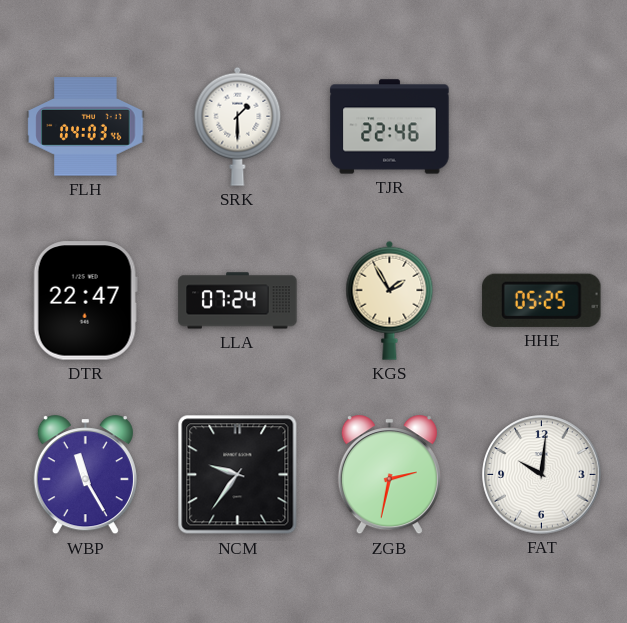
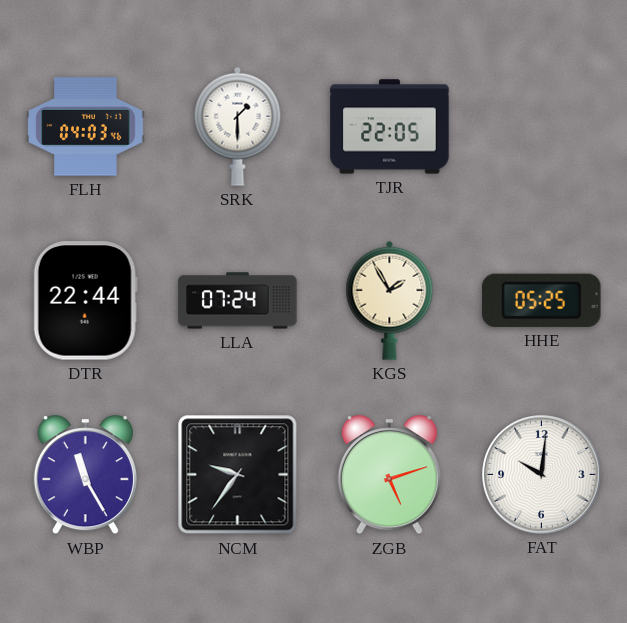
TJR: 22:46 -> 22:05 (390, 127)
DTR: 22:47 -> 22:44 (85, 301)
ZGB: 2:32 -> 5:12 (389, 475)
